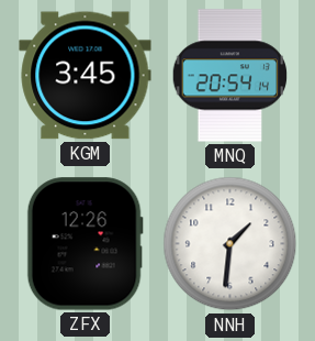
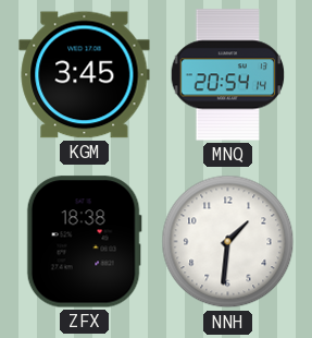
ZFX: 12:26 -> 18:38 (84, 242)
